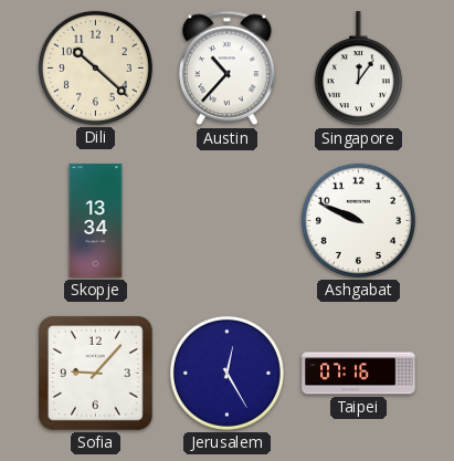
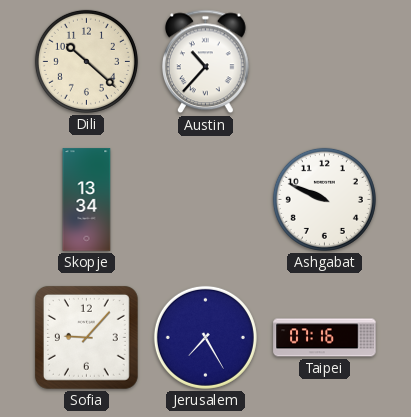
Singapore: 12:06 -> none (358, 69)
Jerusalem: 12:25 -> 7:25 (205, 337)
